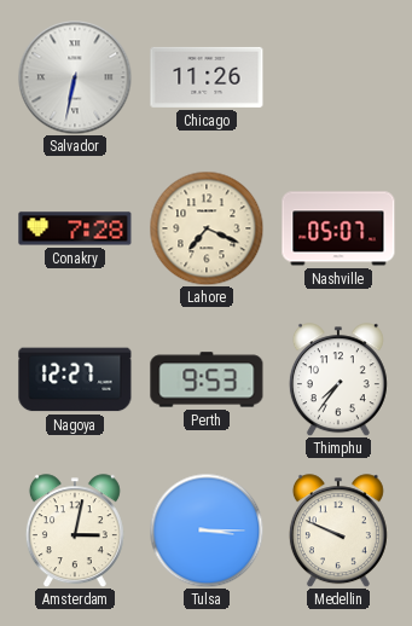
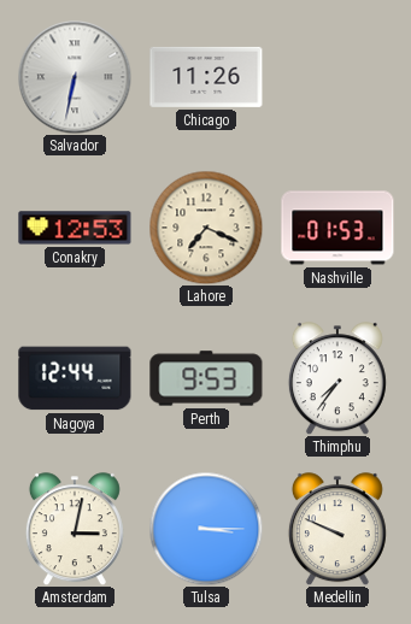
Conakry: 7:28 -> 12:53 (75, 228)
Nashville: 05:07 -> 01:53 (337, 228)
Nagoya: 12:27 -> 12:44 (75, 378)
